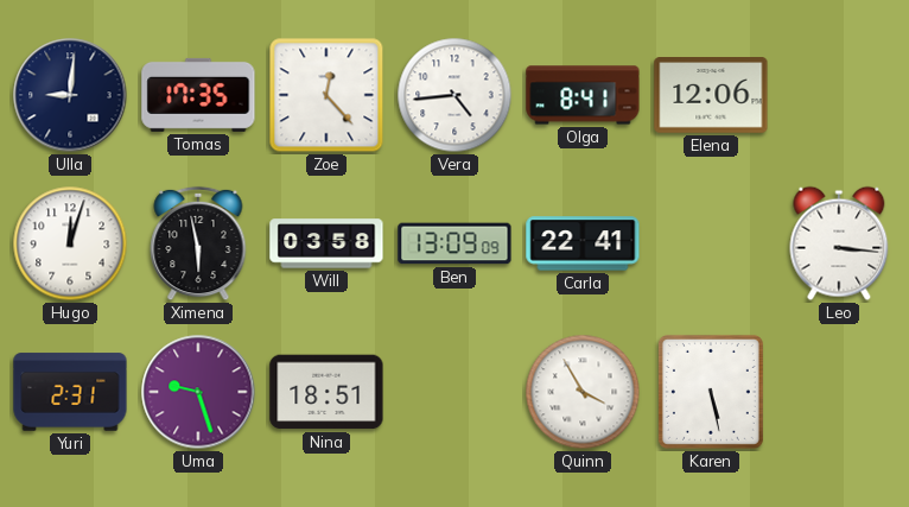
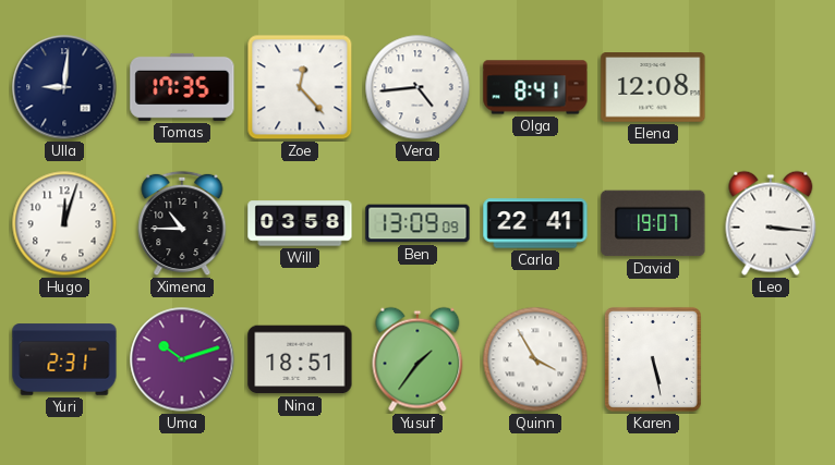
Elena: 12:06 -> 12:08 (653, 88)
Ximena: 5:58 -> 10:45 (182, 223)
David: none -> 19:07 (653, 223)
Uma: 9:27 -> 10:12 (182, 359)
Yusuf: none -> 1:36 (417, 359)
